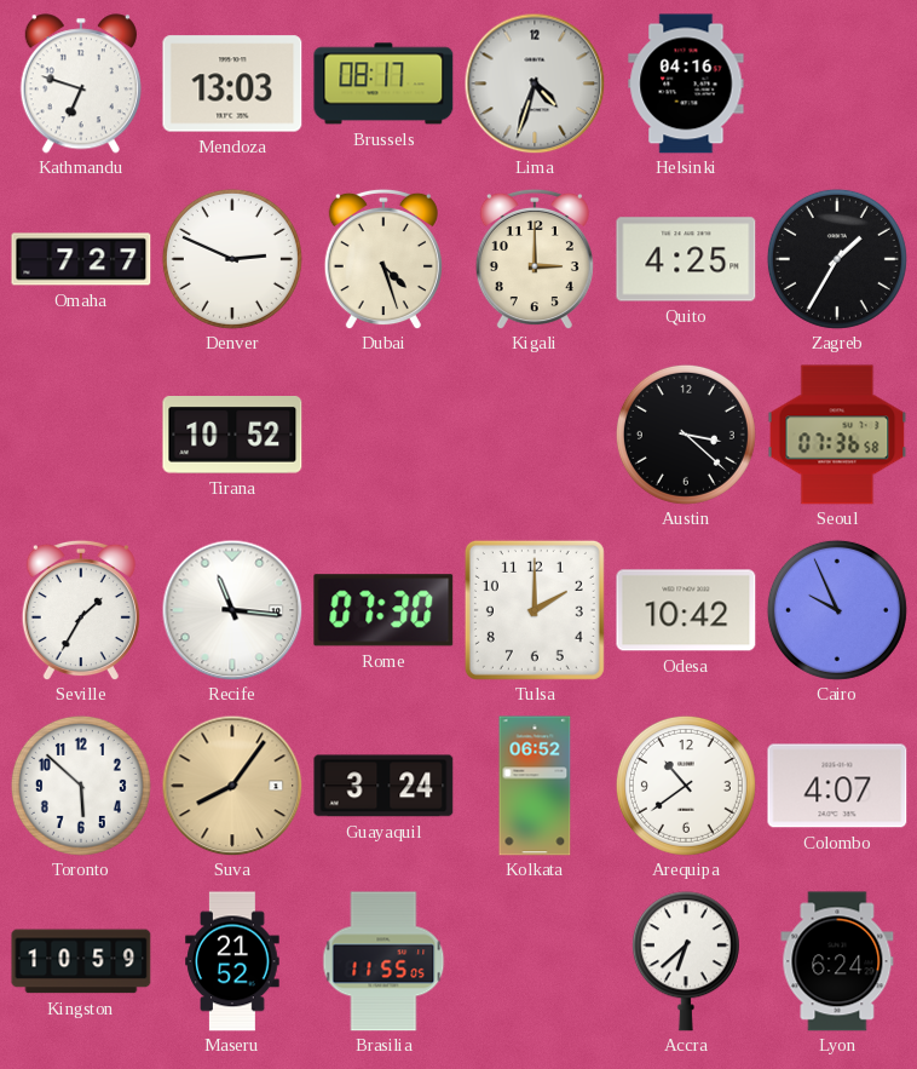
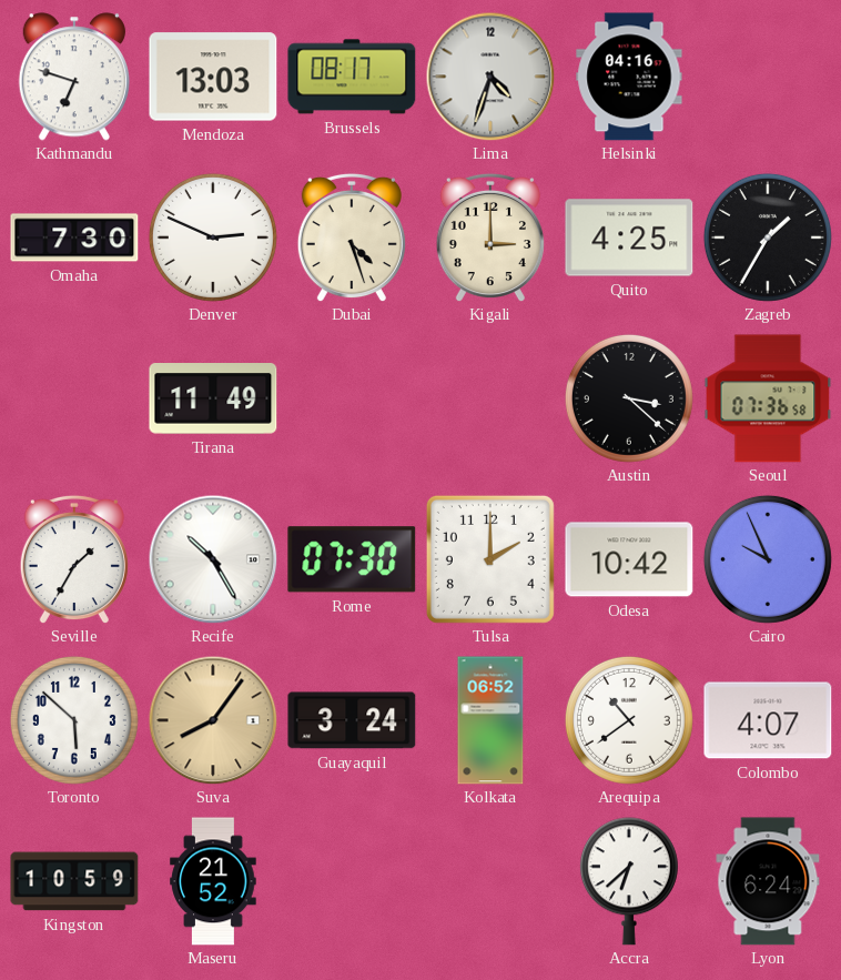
Omaha: 7:27 -> 7:30 (74, 238)
Tirana: 10:52 -> 11:49 (213, 400)
Recife: 11:16 -> 10:25 (213, 559)
Brasilia: 11:55 -> none (383, 961)
